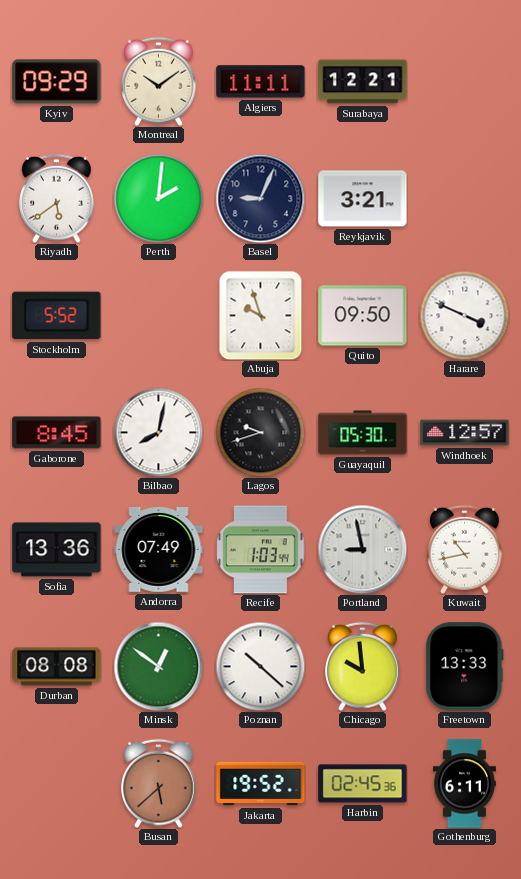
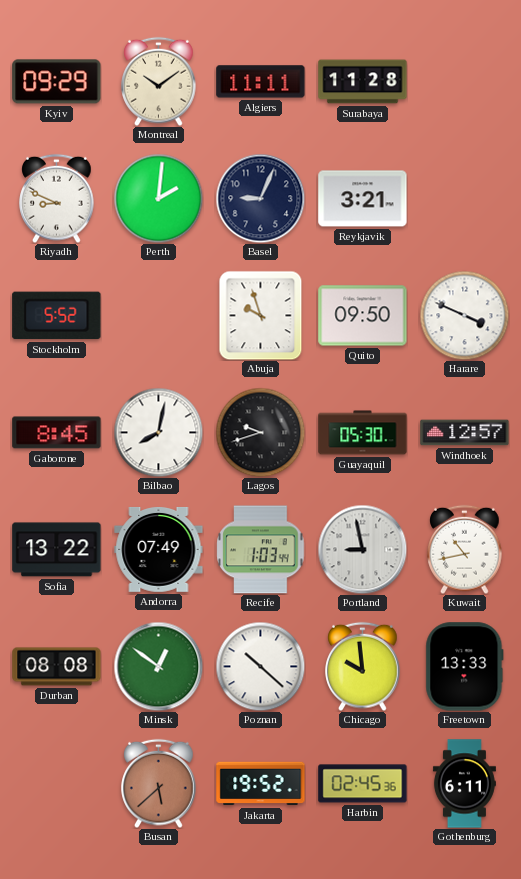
Surabaya: 12:21 -> 11:28 (363, 82)
Riyadh: 5:39 -> 8:49 (57, 198)
Sofia: 13:36 -> 13:22 (57, 550)
